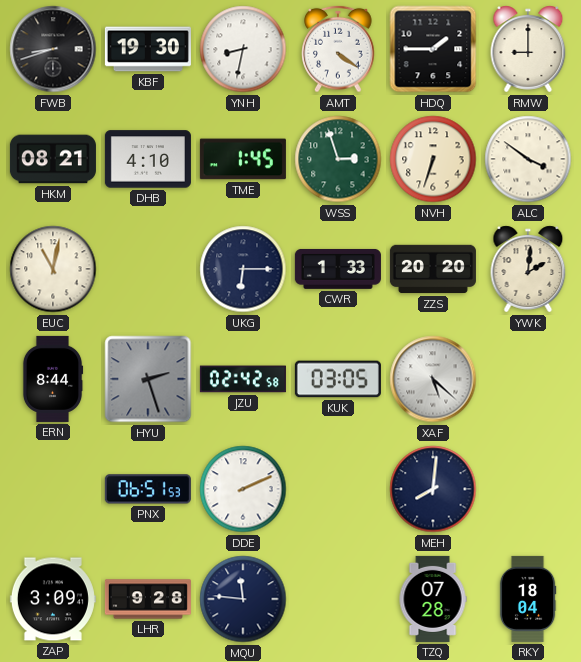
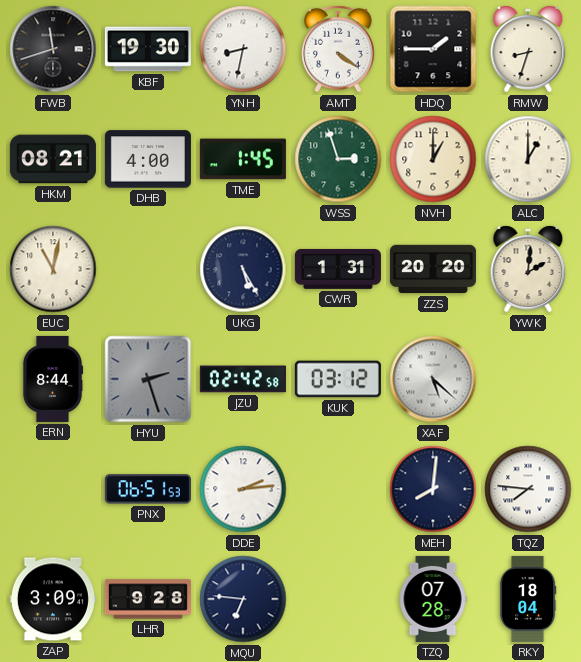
FWB: 8:42 -> 11:42 (53, 49)
RMW: 9:00 -> 8:33 (528, 49)
DHB: 4:10 -> 4:00 (148, 159)
NVH: 6:33 -> 1:00 (433, 159)
ALC: 3:51 -> 1:00 (528, 159)
UKG: 6:15 -> 5:25 (243, 269)
CWR: 1:33 -> 1:31 (338, 269)
KUK: 03:05 -> 03:12 (338, 379)
DDE: 2:11 -> 2:14 (243, 489)
TQZ: none -> 7:46 (528, 489)
MQU: 11:46 -> 6:46 (243, 599)
